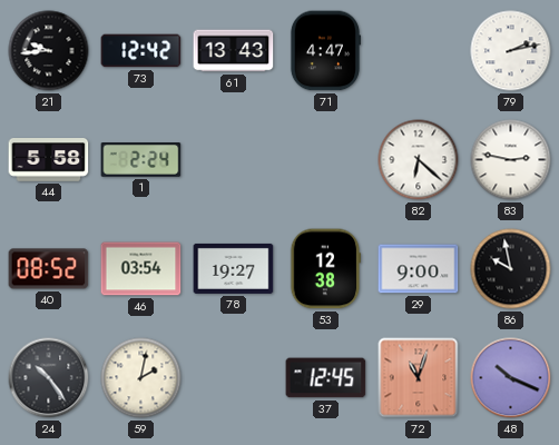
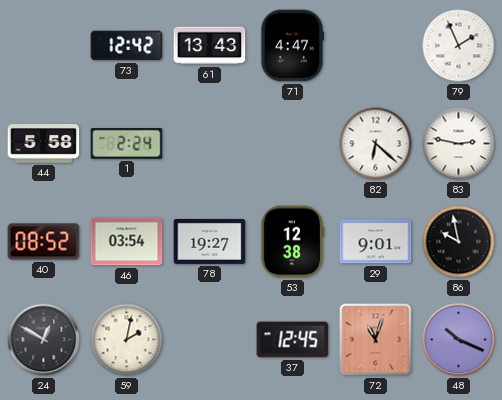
21: 9:44 -> none (49, 51)
79: 2:13 -> 1:56 (459, 46)
29: 9:00 -> 9:01 (376, 242)
24: 10:24 -> 12:50 (44, 340)
